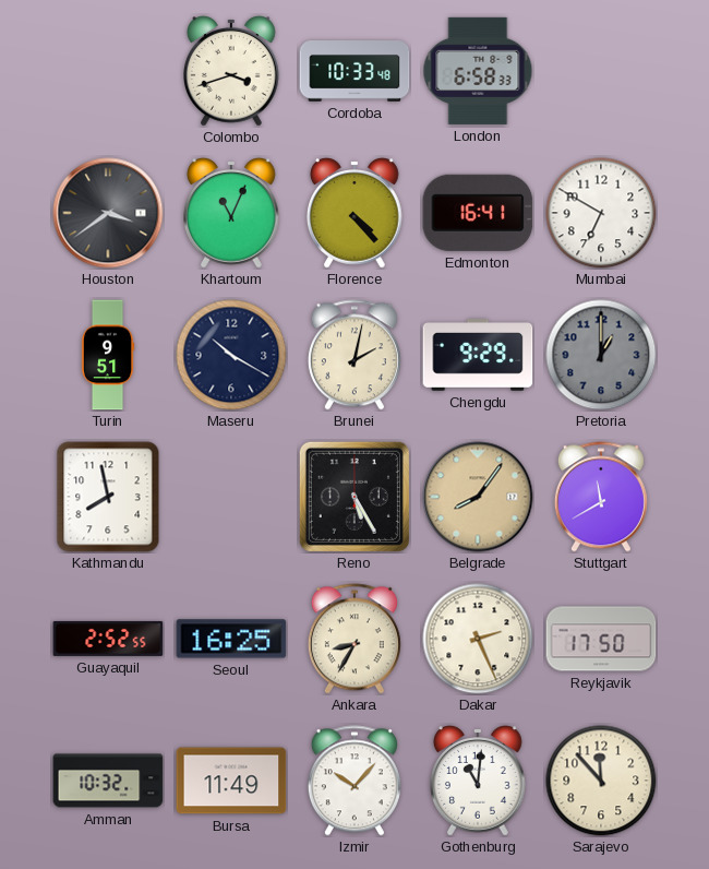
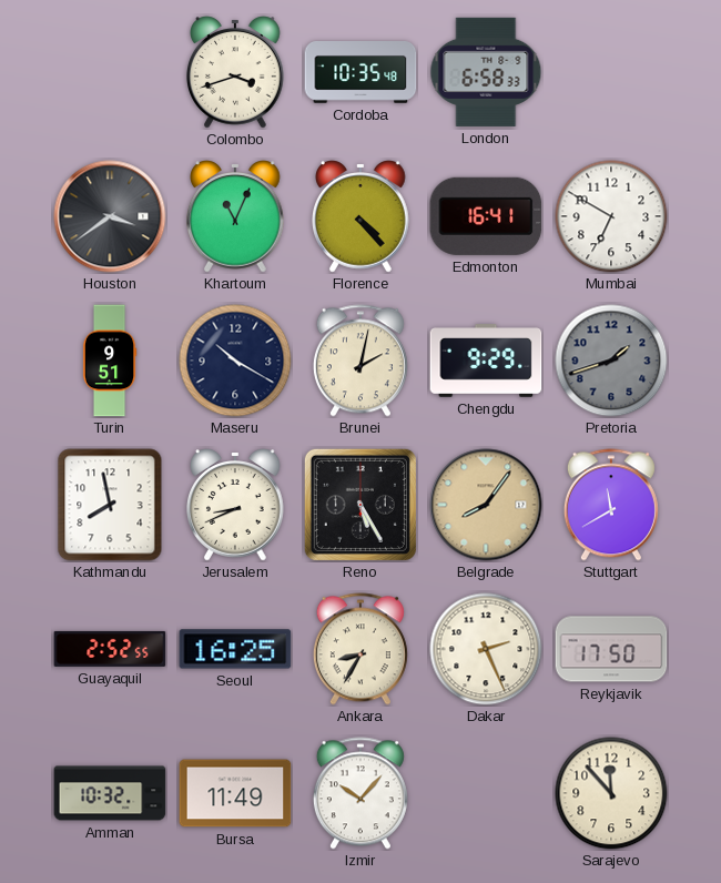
Cordoba: 10:33 -> 10:35 (360, 73)
Pretoria: 1:00 -> 1:42 (611, 361)
Jerusalem: none -> 8:41 (236, 505)
Gothenburg: 11:01 -> none (479, 781)
